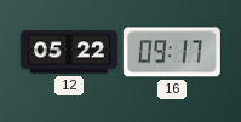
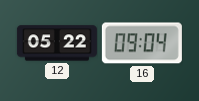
16: 09:17 -> 09:04 (142, 43)
